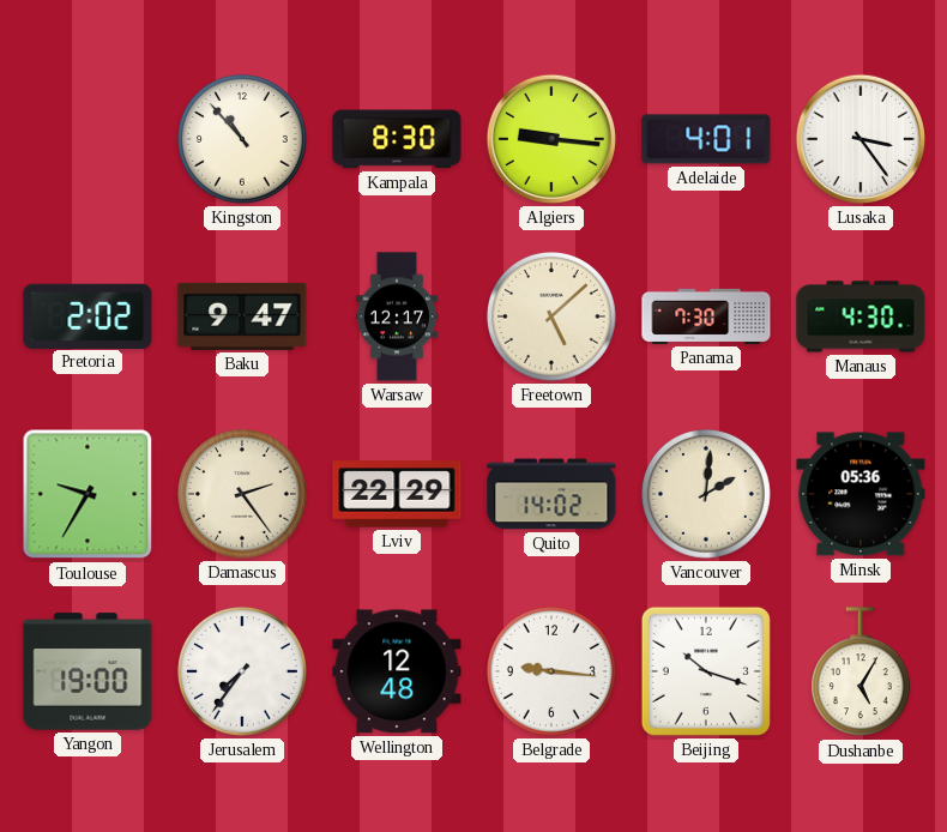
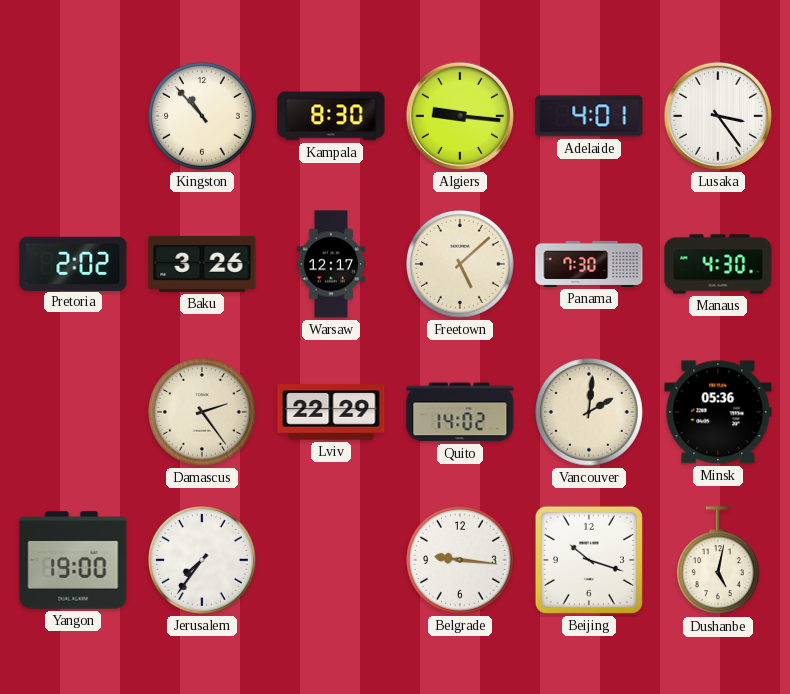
Baku: 9:47 -> 3:26 (202, 264)
Toulouse: 9:35 -> none (88, 494)
Wellington: 12:48 -> none (397, 671)
Dushanbe: 5:05 -> 5:02 (718, 561)
